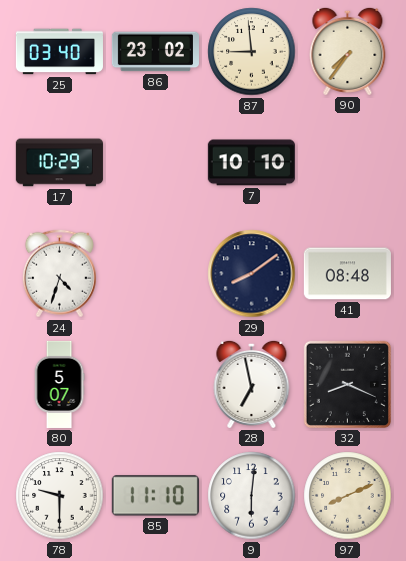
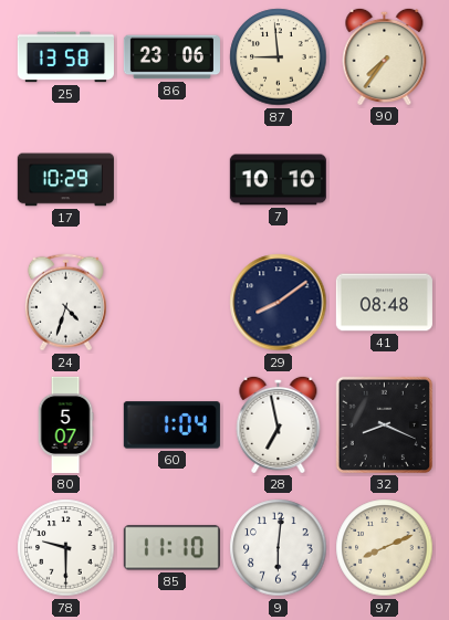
25: 03:40 -> 13:58 (65, 57)
86: 23:02 -> 23:06 (171, 57)
60: none -> 1:04 (171, 425)
